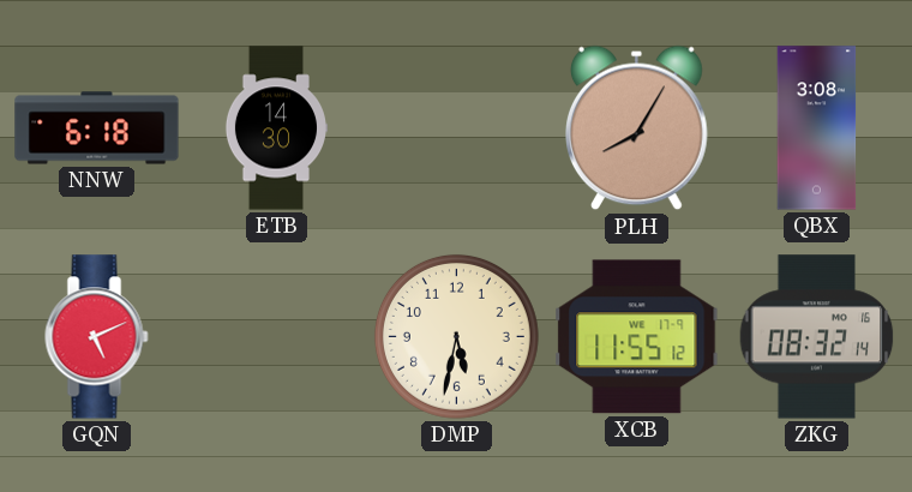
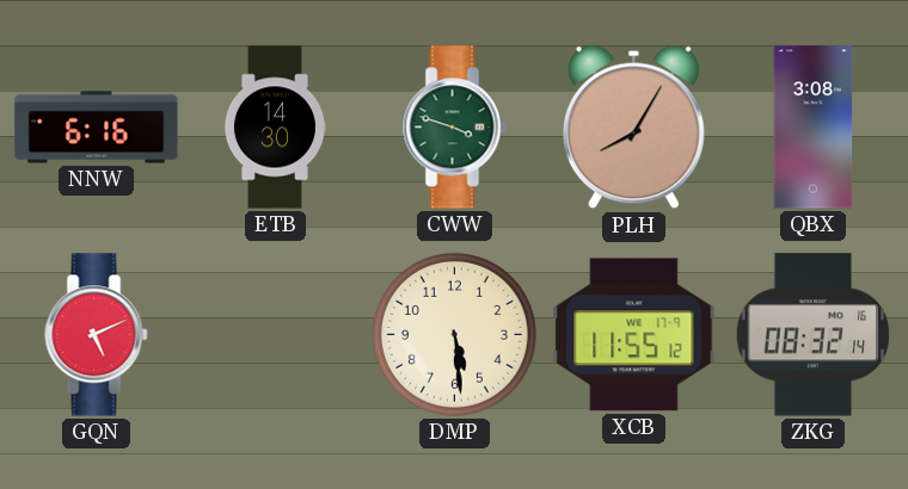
NNW: 6:18 -> 6:16 (97, 128)
CWW: none -> 3:48 (455, 128)
DMP: 5:32 -> 5:29 (454, 334)
